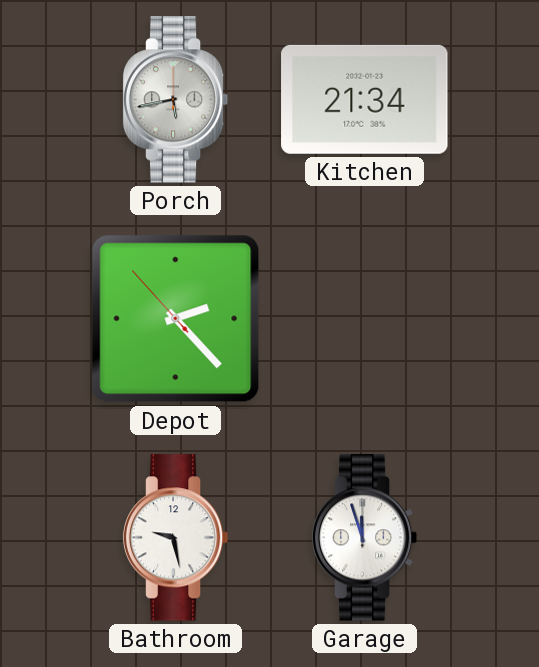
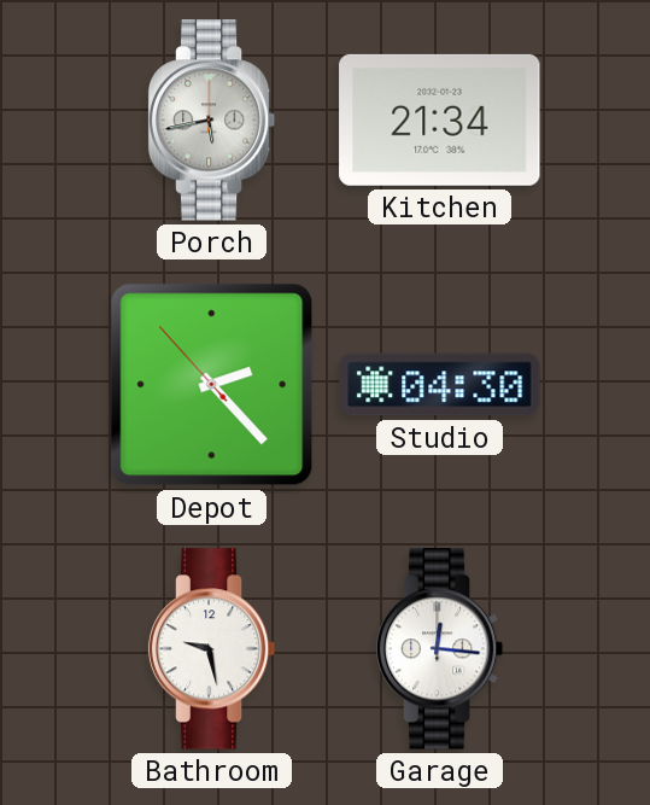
Studio: none -> 04:30 (440, 385)
Garage: 11:57 -> 12:16 (440, 649)
